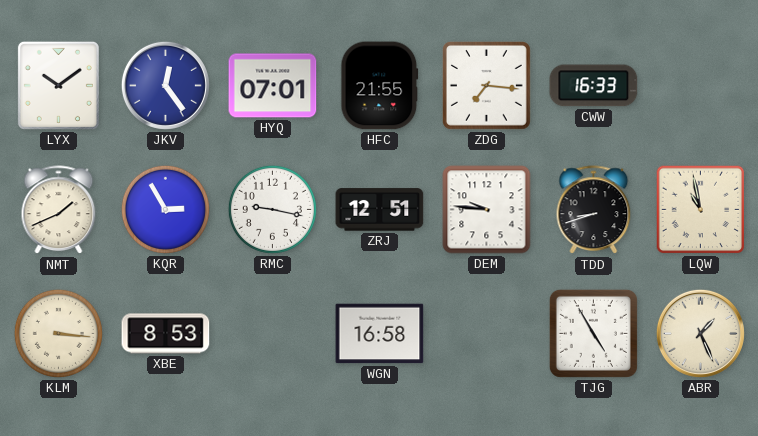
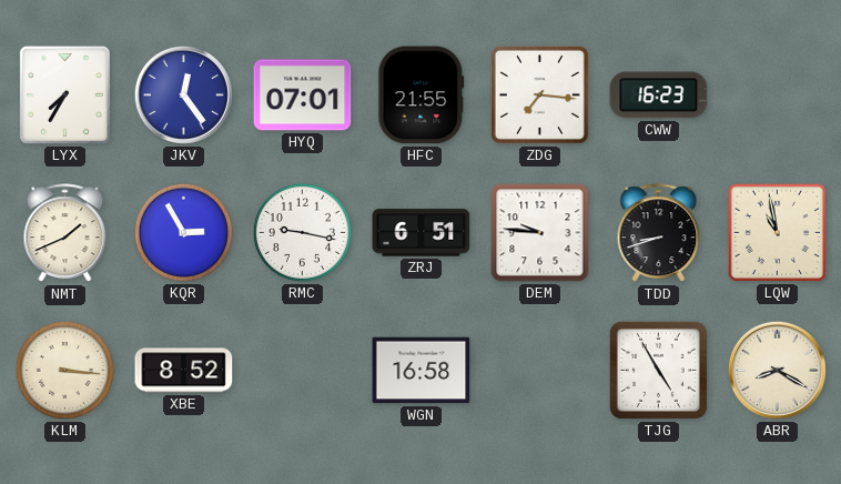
LYX: 10:09 -> 7:35 (64, 94)
CWW: 16:33 -> 16:23 (659, 95)
ZRJ: 12:51 -> 6:51 (422, 233)
XBE: 8:53 -> 8:52 (184, 371)
ABR: 1:26 -> 8:20 (777, 370)
